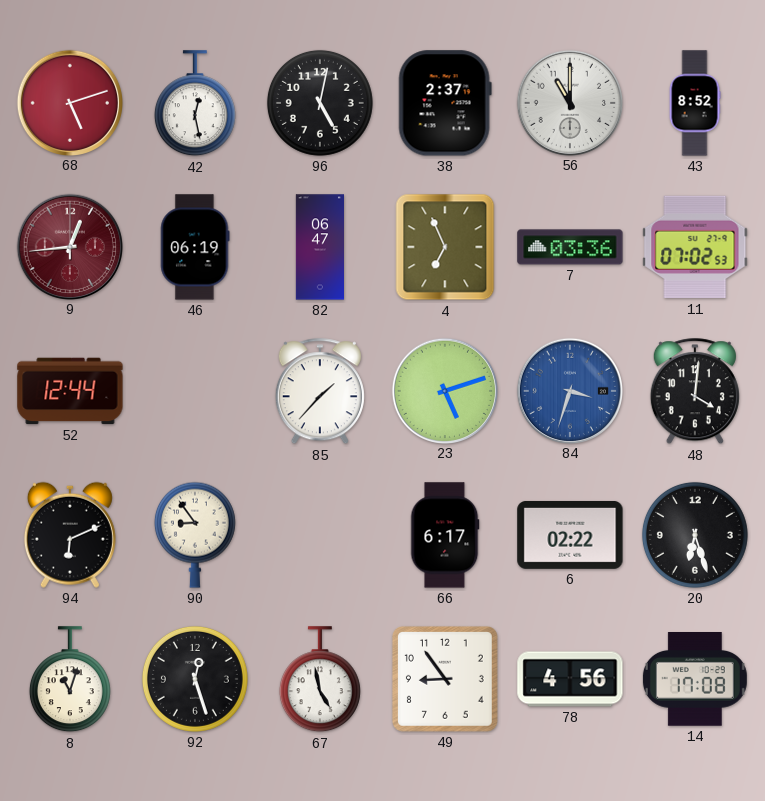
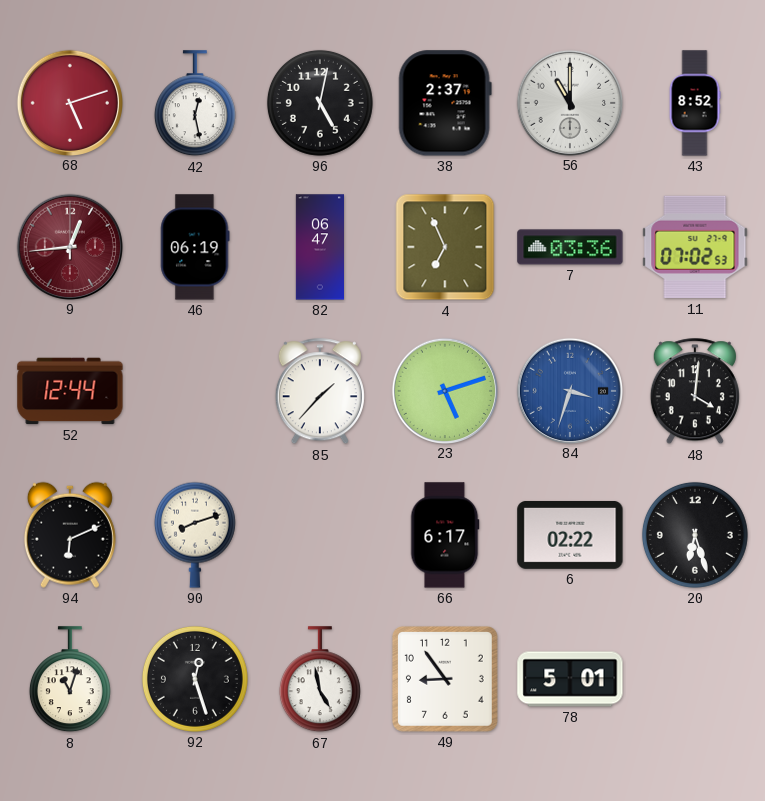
90: 8:54 -> 8:12 (195, 535)
78: 4:56 -> 5:01 (570, 679)
14: 17:08 -> none (695, 679)
